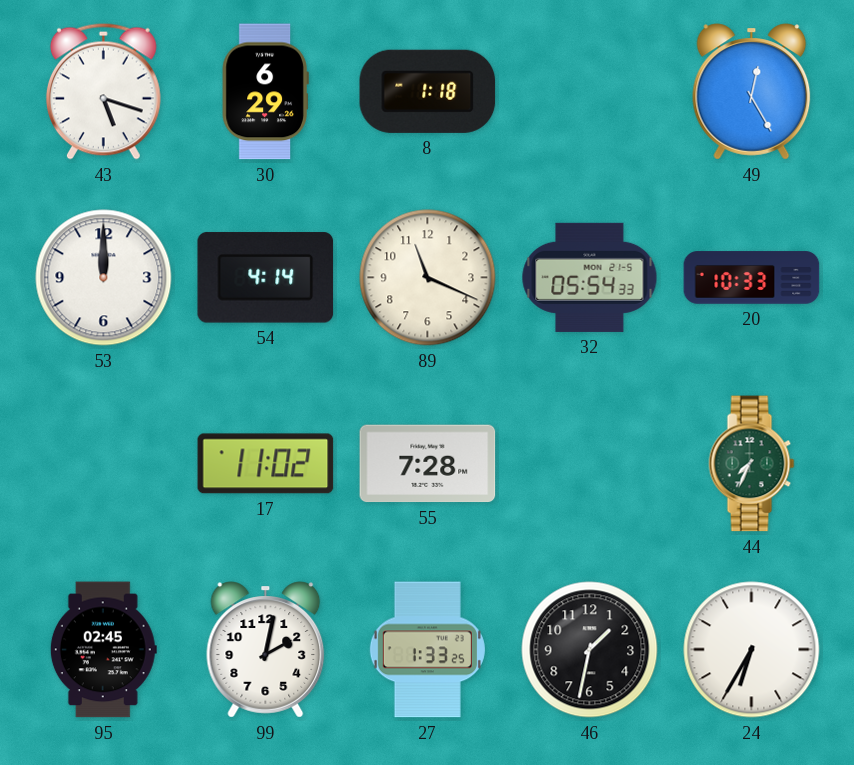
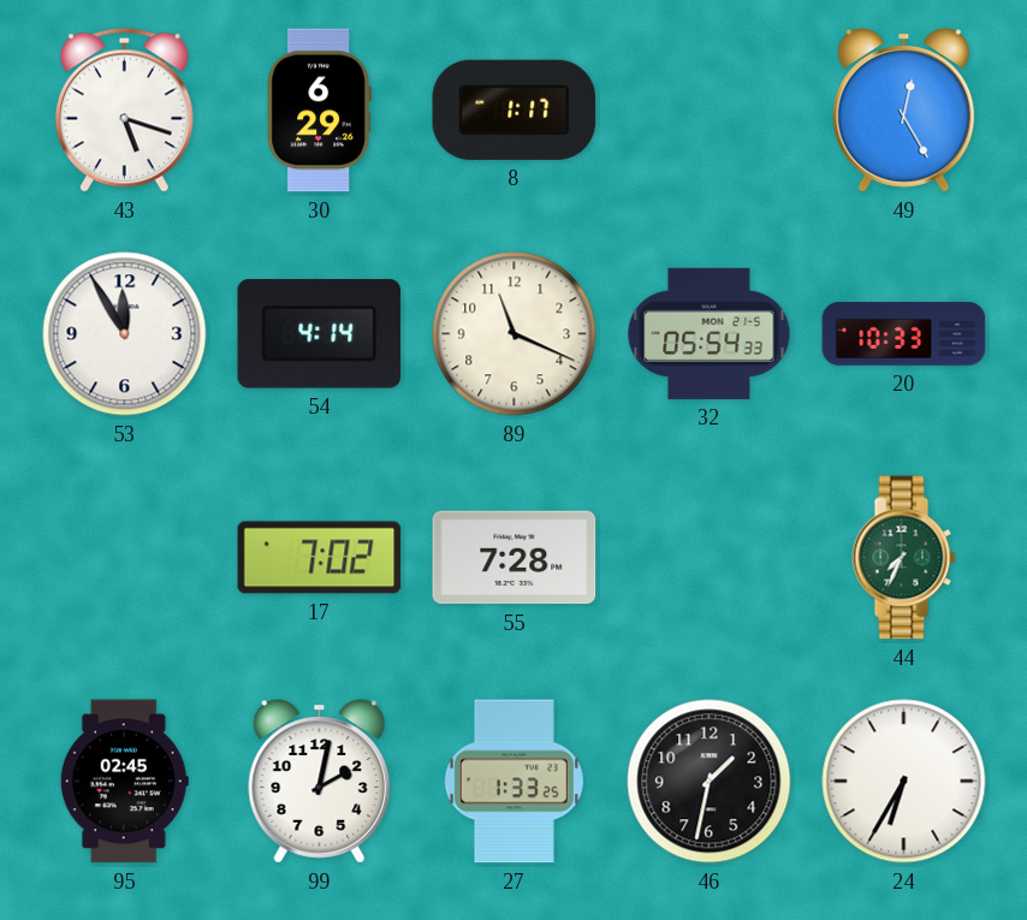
8: 1:18 -> 1:17 (515, 109)
53: 12:00 -> 11:55 (125, 334)
17: 11:02 -> 7:02 (320, 558)
